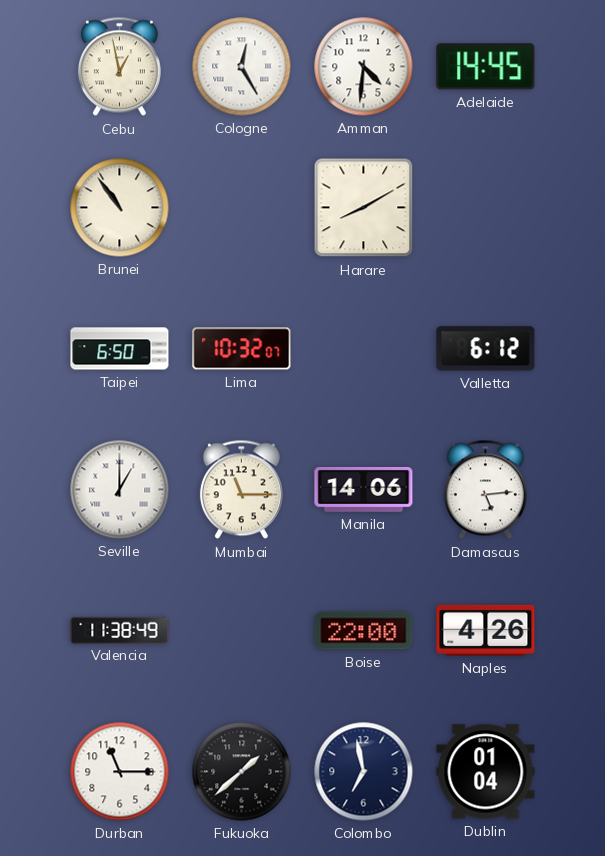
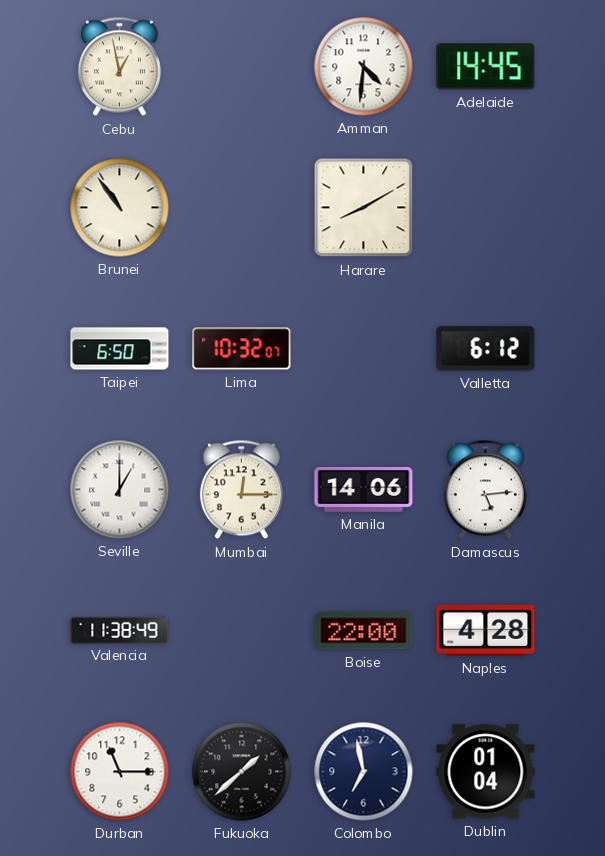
Cologne: 12:25 -> none (242, 67)
Mumbai: 11:15 -> 12:15 (241, 490)
Naples: 4:26 -> 4:28 (486, 630)
